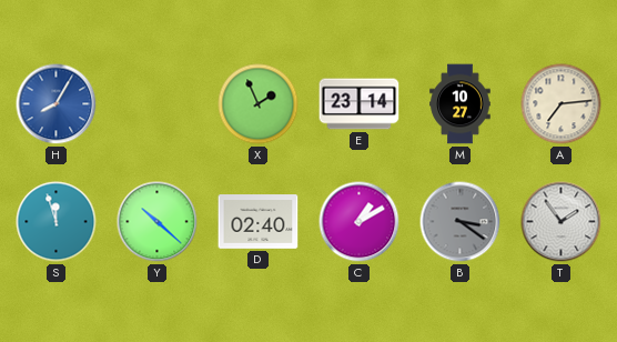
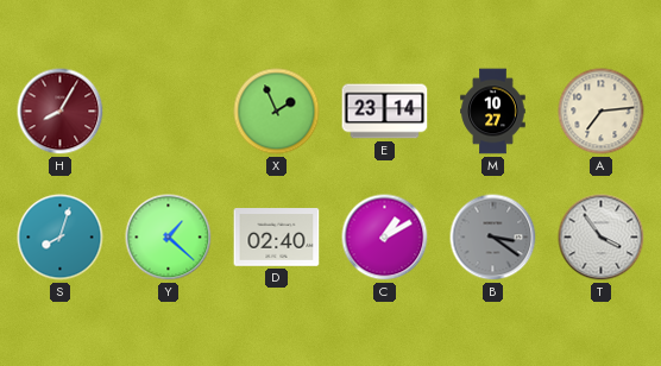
H dial: blue -> burgundy (61, 112)
S: 11:57 -> 8:03 (61, 238)
Y: 10:22 -> 1:22 (169, 238)
T: 1:54 -> 3:54 (602, 238)
